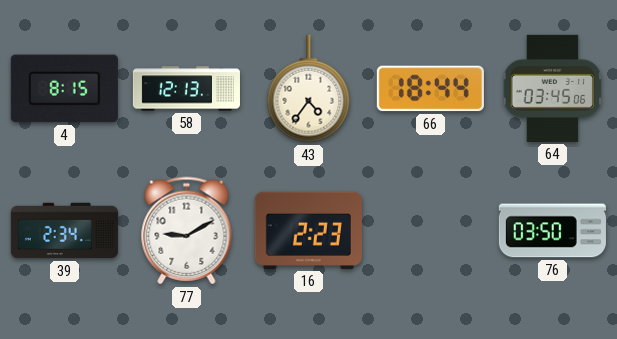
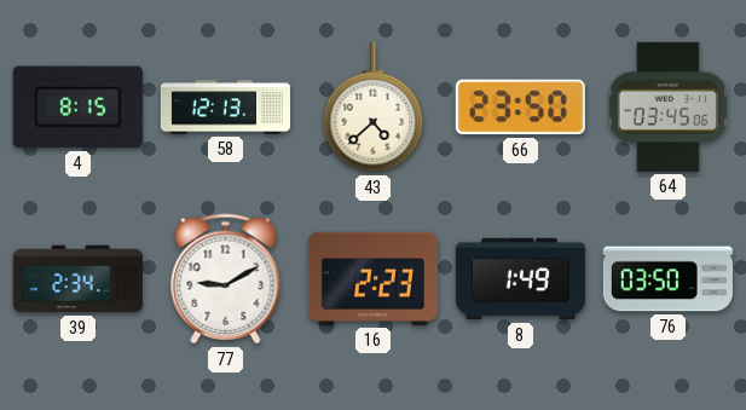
43: 4:36 -> 4:38 (374, 108)
66: 18:44 -> 23:50 (520, 108)
8: none -> 1:49 (520, 279)
